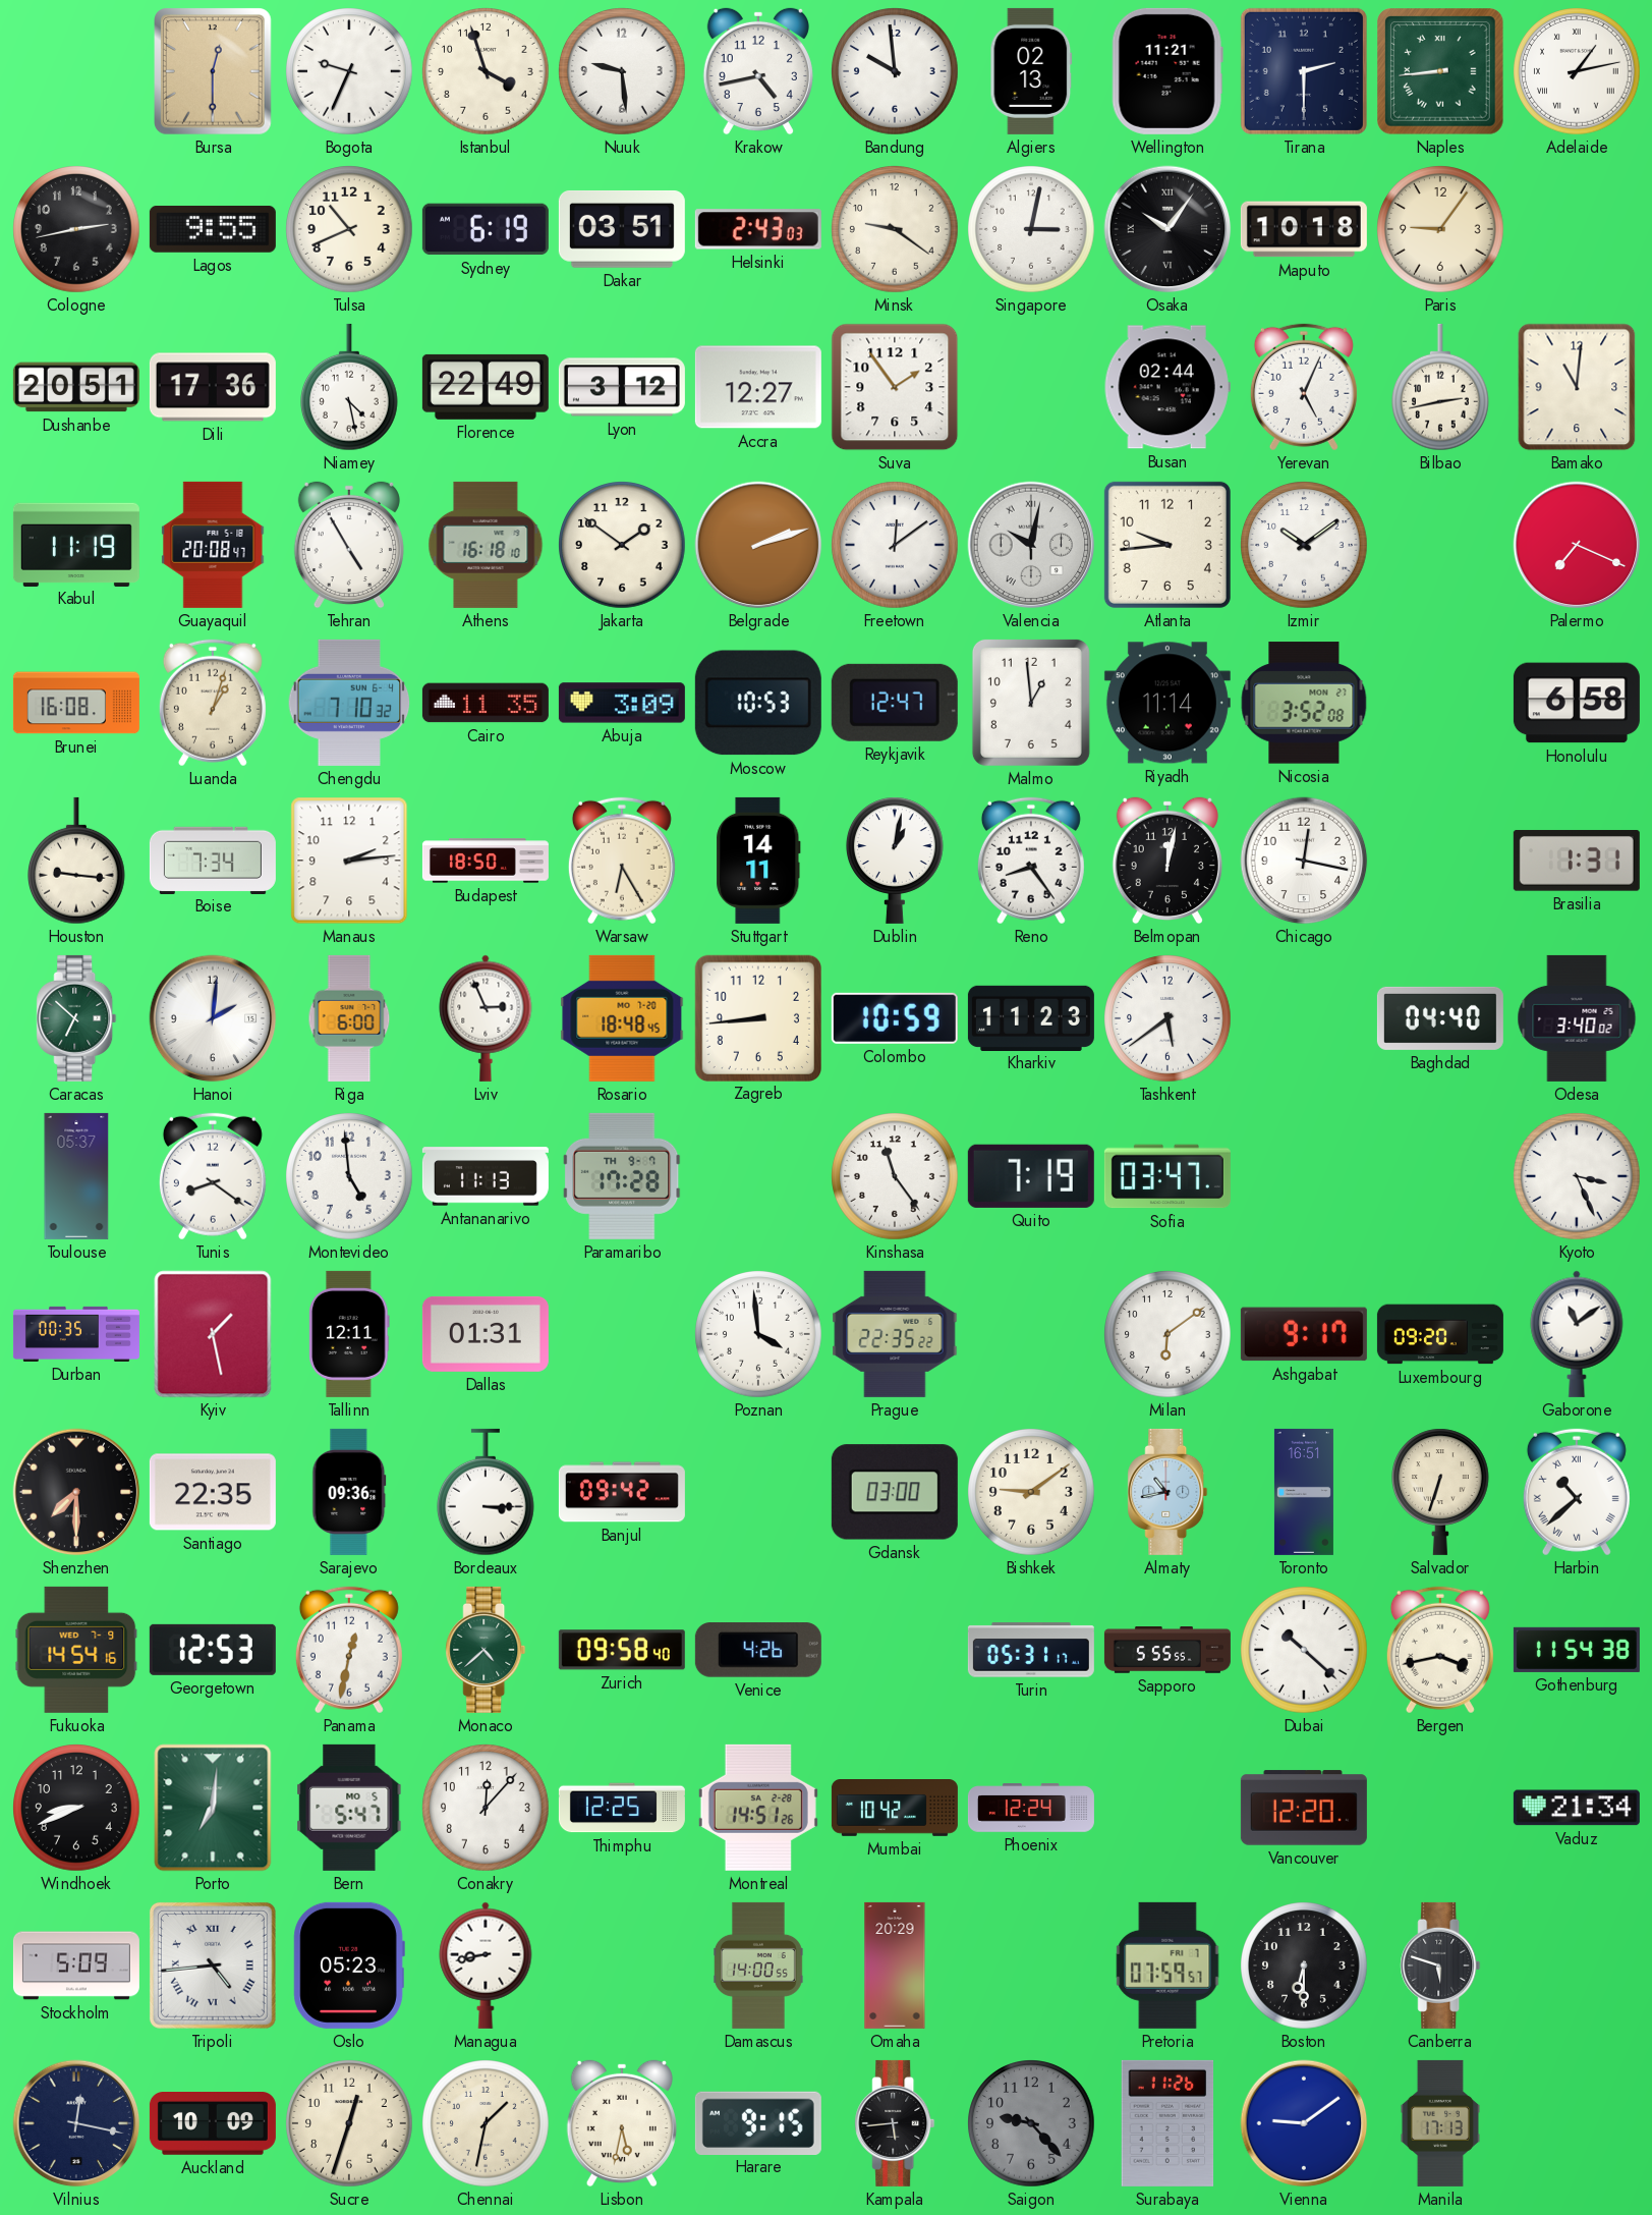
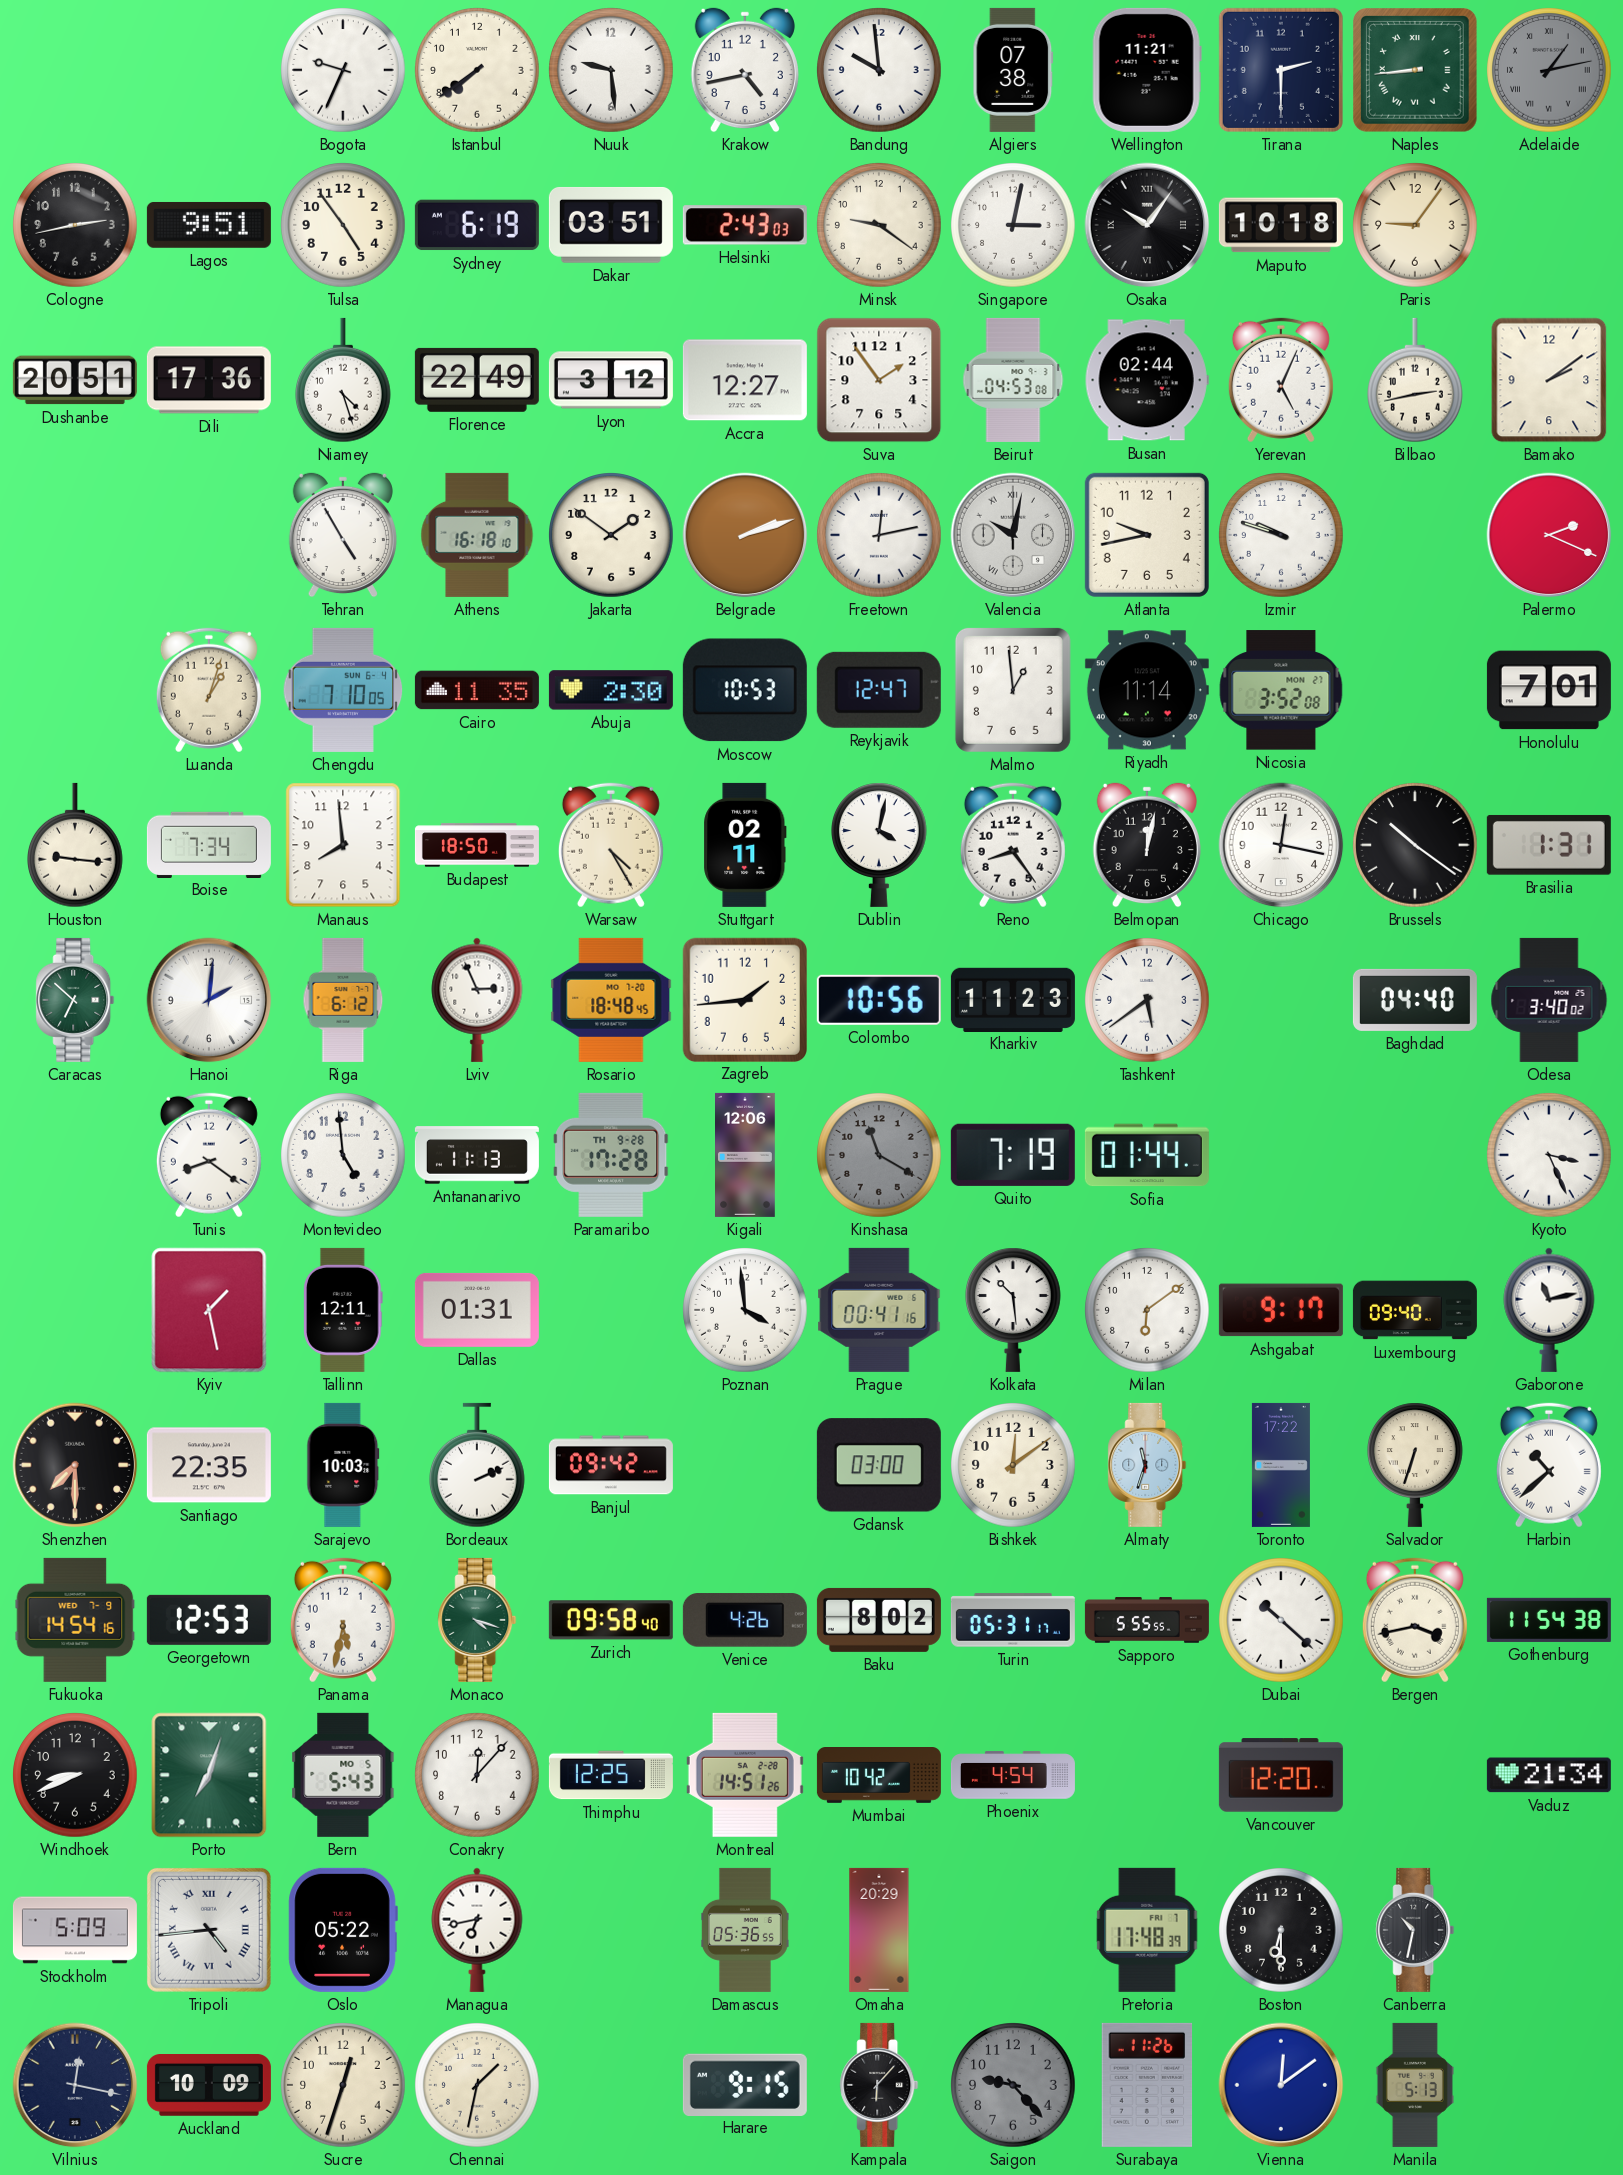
Bursa: 12:30 -> none (214, 71)
Istanbul: 3:57 -> 7:39 (477, 70)
Algiers: 02:13 -> 07:38 (1013, 70)
Adelaide dial: white -> grey (1549, 70)
Lagos: 9:55 -> 9:51 (209, 225)
Tulsa: 10:41 -> 4:54 (343, 225)
Niamey: 4:28 -> 4:27 (344, 380)
Beirut: none -> 04:53 (1013, 380)
Bamako: 11:01 -> 2:09 (1549, 380)
Kabul: 11:19 -> none (76, 544)
Guayaquil: 20:08 -> none (213, 545)
Freetown: 12:09 -> 12:13 (879, 535)
Atlanta: 9:44 -> 9:43 (1147, 535)
Izmir: 10:09 -> 9:48 (1281, 535)
Palermo: 7:19 -> 2:19 (1549, 535)
Brunei: 16:08 -> none (76, 703)
Chengdu: 7:10:32 -> 7:10:05 (343, 690)
Abuja: 3:09 -> 2:30 (611, 690)
Honolulu: 6:58 -> 7:01 (1549, 690)
Manaus: 2:14 -> 7:59 (343, 845)
Warsaw: 6:25 -> 4:25 (611, 845)
Stuttgart: 14:11 -> 02:11 (745, 845)
Dublin: 1:02 -> 4:02 (880, 845)
Brussels: none -> 10:21 (1415, 845)
Riga: 6:00 -> 6:12 (343, 1000)
Zagreb: 8:44 -> 1:44 (744, 999)
Colombo: 10:59 -> 10:56 (879, 1000)
Toulouse: 05:37 -> none (76, 1176)
Paramaribo date: TH 9-7 -> TH 9-28 (611, 1155)
Kigali: none -> 12:06 (746, 1155)
Kinshasa: 11:24 -> 11:20 (879, 1155)
Kinshasa dial: white -> grey (879, 1155)
Sofia: 03:47 -> 01:44 (1147, 1155)
Durban: 00:35 -> none (76, 1334)
Prague: 22:35 -> 00:41 (879, 1310)
Kolkata: none -> 10:29 (1014, 1310)
Luxembourg: 09:20 -> 09:40 (1415, 1310)
Gaborone: 11:09 -> 11:13 (1549, 1310)
Sarajevo: 09:36 -> 10:03 (343, 1465)
Bordeaux: 3:15 -> 2:11 (478, 1465)
Bishkek: 9:09 -> 12:09 (1013, 1465)
Almaty: 10:43 -> 11:33 (1147, 1465)
Toronto: 16:51 -> 17:22 (1281, 1465)
Panama: 12:32 -> 5:32 (343, 1620)
Monaco: 4:38 -> 4:18 (477, 1620)
Baku: none -> 8:02 (879, 1620)
Porto: 7:01 -> 7:03 (209, 1775)
Bern: 5:47 -> 5:43 (343, 1775)
Phoenix: 12:24 -> 4:54 (1013, 1775)
Oslo: 05:23 -> 05:22 (343, 1930)
Managua: 8:43 -> 6:43 (477, 1930)
Damascus: 14:00 -> 05:36 (746, 1930)
Pretoria: 07:59 -> 17:48 (1147, 1930)
Canberra: 5:48 -> 10:32 (1415, 1930)
Lisbon: 5:32 -> none (622, 2123)
Kampala: 5:44 -> 6:07 (879, 2085)
Vienna: 9:09 -> 12:09 (1281, 2085)
Manila: 17:13 -> 5:13 (1415, 2085)
